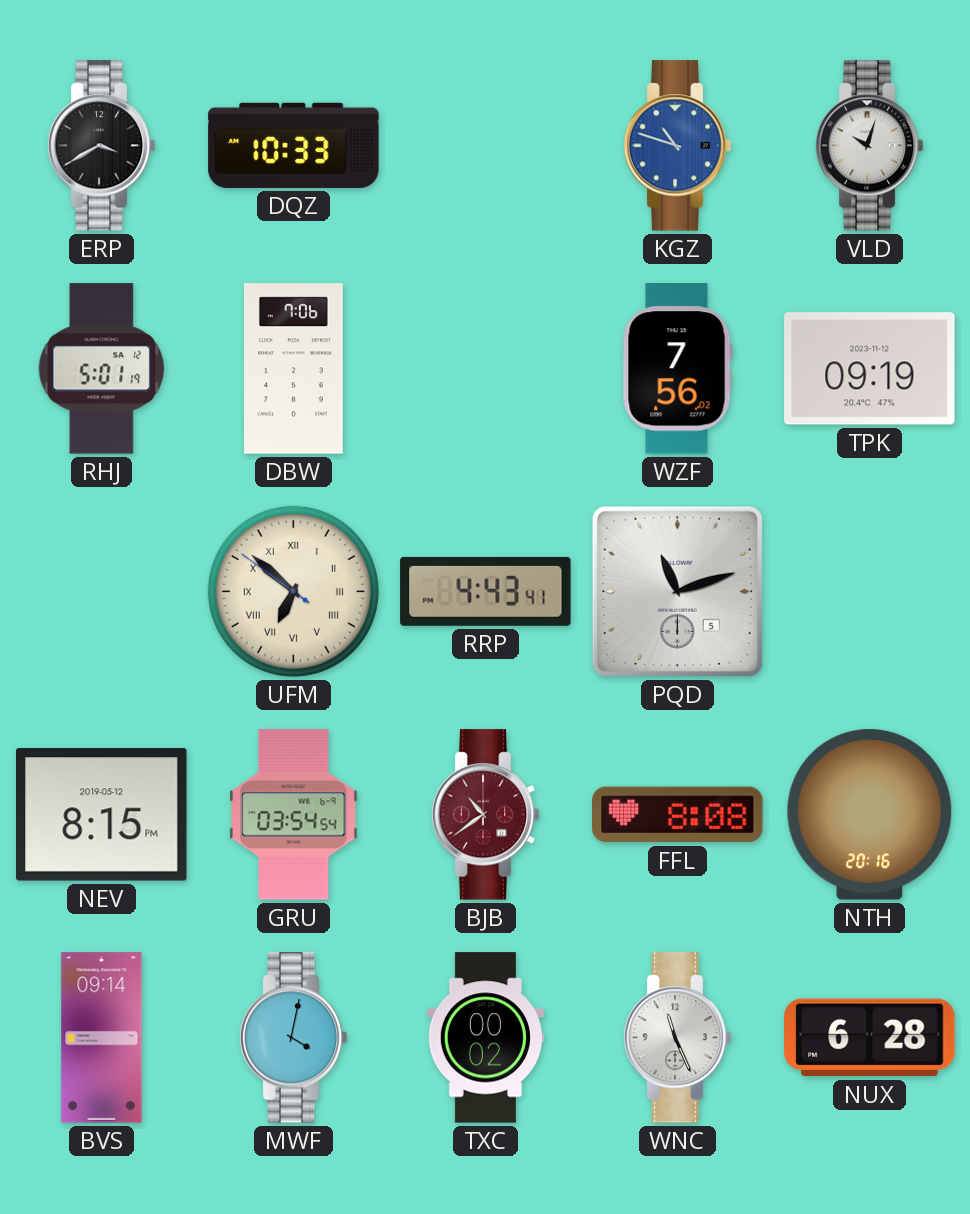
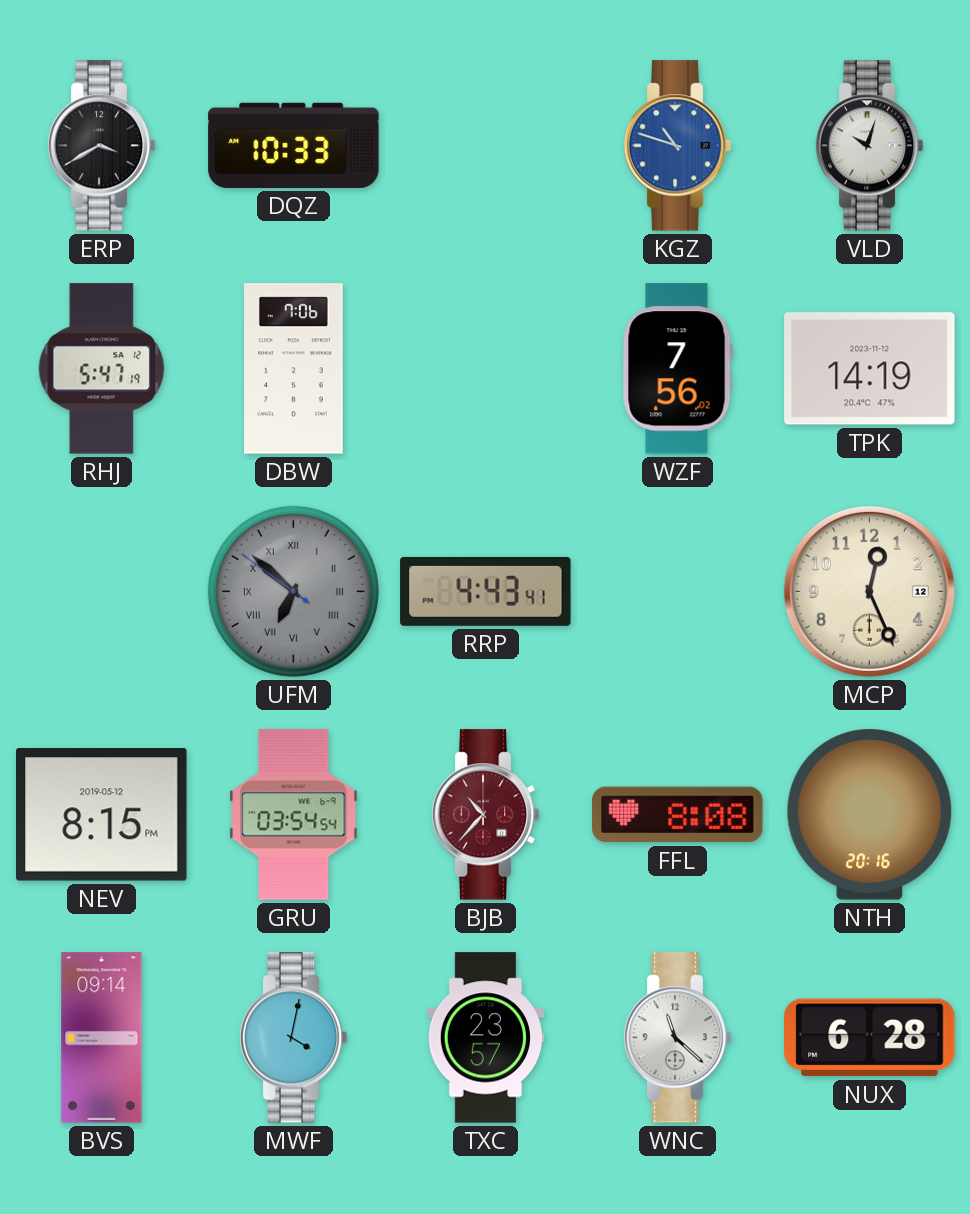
RHJ: 5:01 -> 5:47 (102, 369)
TPK: 09:19 -> 14:19 (870, 369)
UFM dial: cream -> grey (293, 591)
PQD: 11:12 -> none (677, 591)
MCP: none -> 12:26 (869, 591)
BJB: 10:39 -> 10:37 (485, 815)
TXC: 00:02 -> 23:57 (485, 1038)
WNC: 11:26 -> 11:22 (677, 1038)
